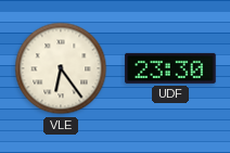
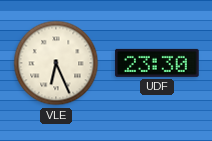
VLE: 6:24 -> 6:26 (56, 63)
